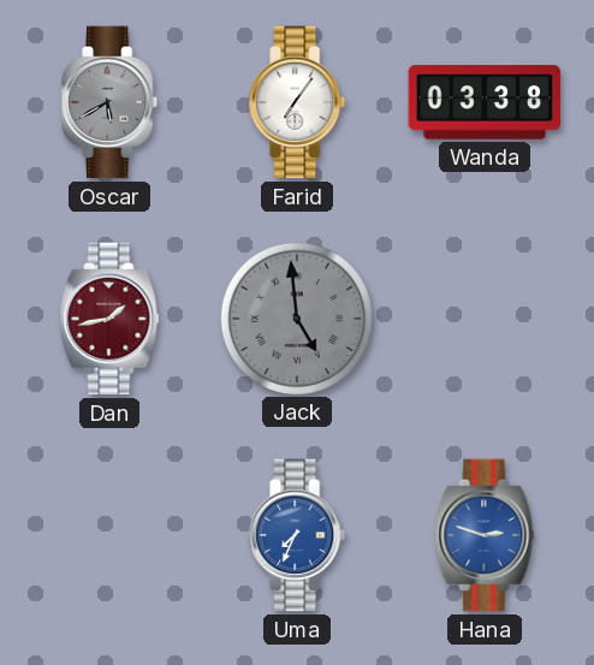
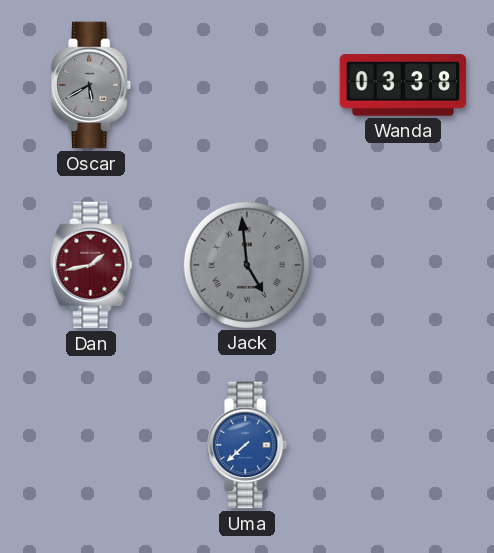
Farid: 7:06 -> none (298, 102)
Uma: 7:34 -> 7:38 (248, 445)
Hana: 2:48 -> none (485, 535)
